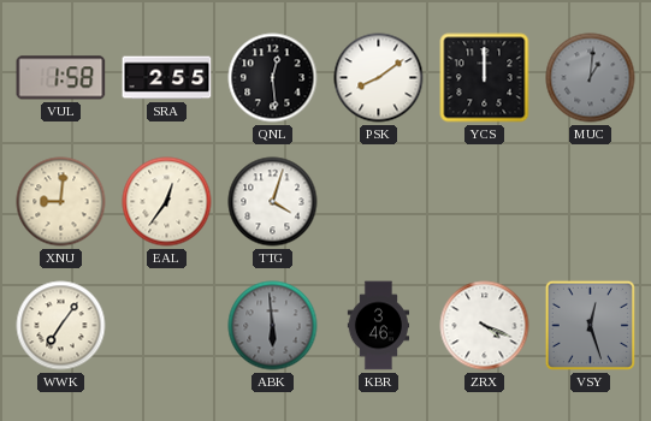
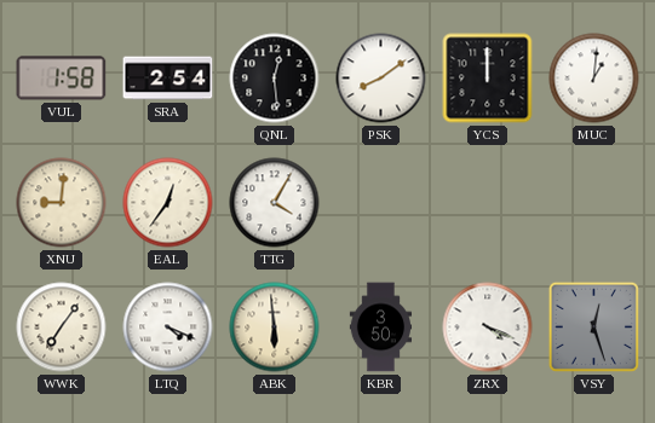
SRA: 2:55 -> 2:54 (168, 79)
MUC dial: grey -> white (594, 79)
TTG: 4:03 -> 4:05 (275, 203)
LTQ: none -> 4:19 (168, 328)
ABK dial: grey -> cream (275, 328)
KBR: 3:46 -> 3:50 (381, 328)
